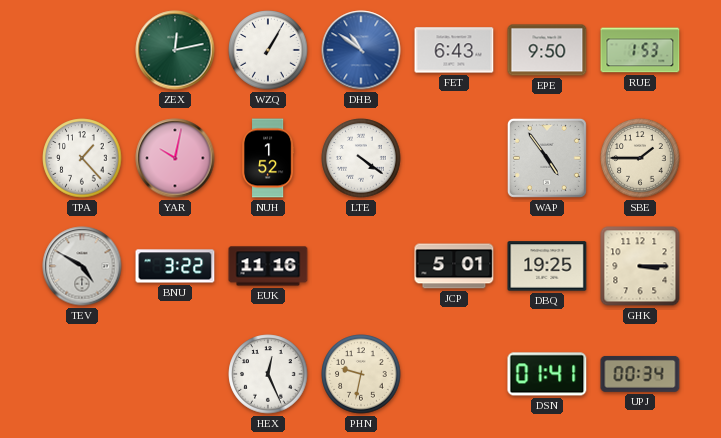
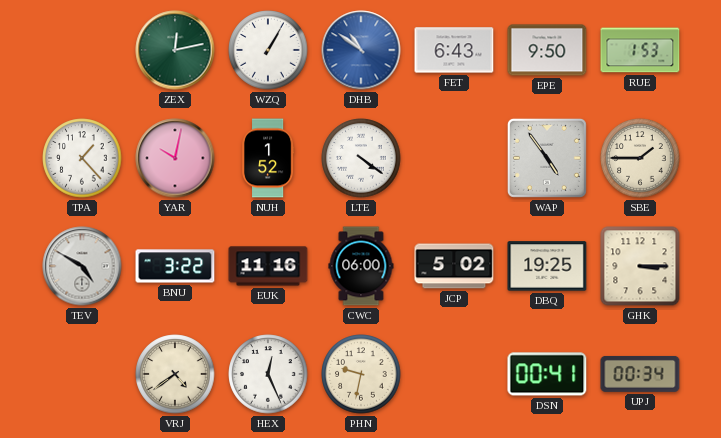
CWC: none -> 06:00 (361, 266)
JCP: 5:01 -> 5:02 (454, 266)
VRJ: none -> 4:39 (175, 374)
DSN: 01:41 -> 00:41 (547, 374)
